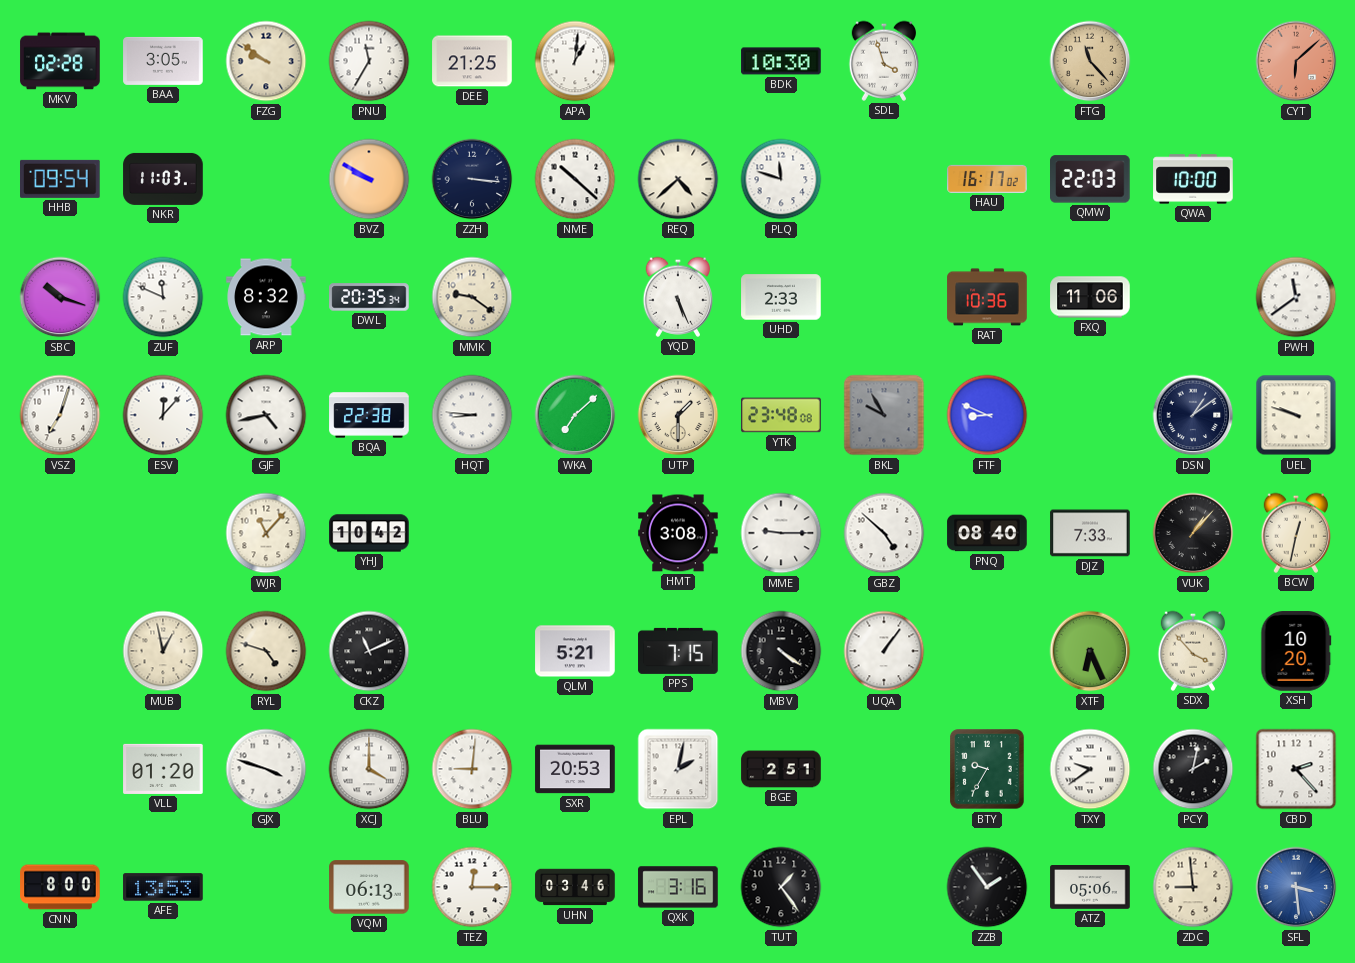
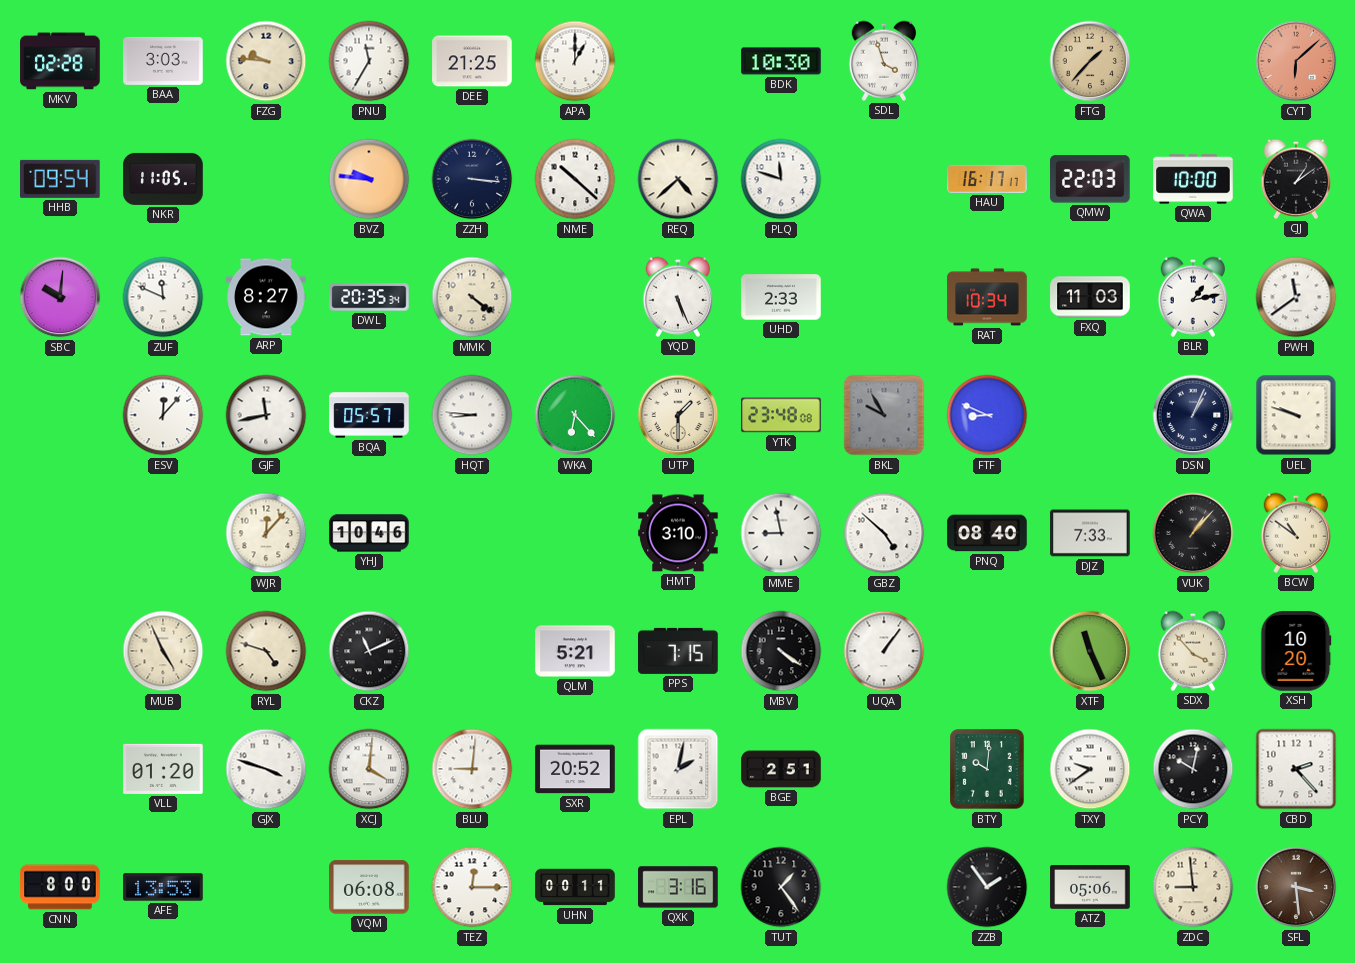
BAA: 3:05 -> 3:03 (163, 61)
FZG: 9:51 -> 9:46 (266, 61)
APA: 1:01 -> 1:00 (575, 61)
FTG: 11:23 -> 1:37 (1090, 61)
NKR: 11:03 -> 11:05 (163, 179)
BVZ: 9:50 -> 9:46 (369, 179)
HAU: 16:17:02 -> 16:17:17 (987, 179)
CJJ: none -> 1:09 (1296, 179)
SBC: 10:18 -> 10:01 (60, 297)
ARP: 8:32 -> 8:27 (266, 297)
MMK: 9:21 -> 4:21 (472, 297)
RAT: 10:36 -> 10:34 (987, 297)
FXQ: 11:06 -> 11:03 (1090, 297)
BLR: none -> 1:13 (1193, 297)
VSZ: 7:03 -> none (60, 415)
GJF: 4:43 -> 11:43 (266, 415)
BQA: 22:38 -> 05:57 (369, 415)
WKA: 7:08 -> 6:23 (575, 415)
DSN: 1:09 -> 1:04 (1193, 415)
WJR: 11:07 -> 12:07 (266, 533)
YHJ: 10:42 -> 10:46 (369, 533)
HMT: 3:08 -> 3:10 (678, 533)
MME: 9:15 -> 8:58 (781, 533)
BCW: 12:32 -> 10:51 (1296, 533)
MUB: 12:58 -> 4:56 (163, 651)
XTF: 6:26 -> 11:26 (1090, 651)
XCJ: 4:00 -> 4:01 (369, 769)
SXR: 20:53 -> 20:52 (575, 769)
BTY: 9:35 -> 10:01 (987, 769)
PCY: 2:02 -> 10:02 (1193, 769)
VQM: 06:13 -> 06:08 (369, 887)
UHN: 03:46 -> 00:11 (575, 887)
SFL dial: blue -> brown (1296, 887)
